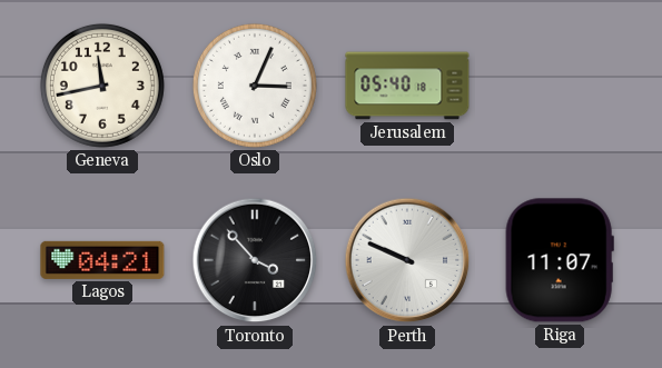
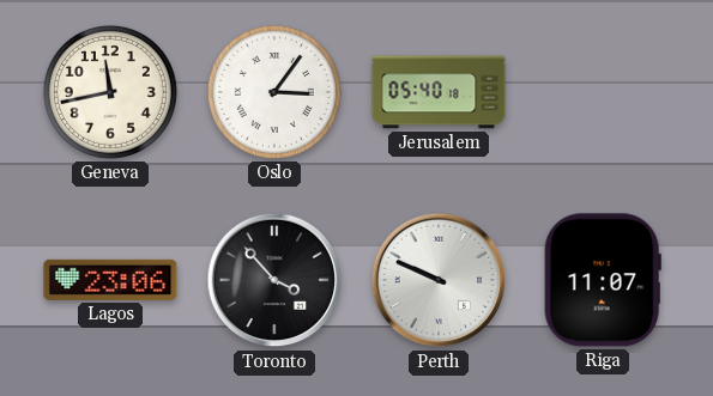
Oslo: 3:04 -> 3:06 (274, 92)
Lagos: 04:21 -> 23:06 (110, 280)
